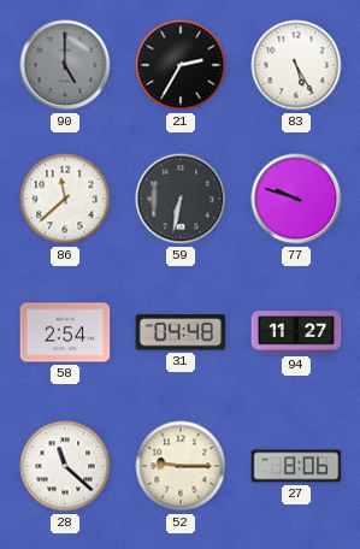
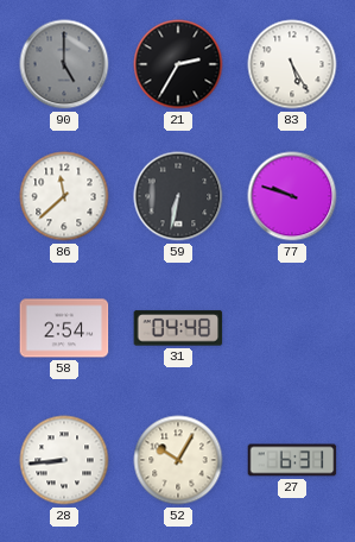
94: 11:27 -> none (296, 332)
28: 11:22 -> 8:44 (64, 460)
52: 9:15 -> 10:05 (178, 460)
27: 8:06 -> 6:31 (292, 460)
